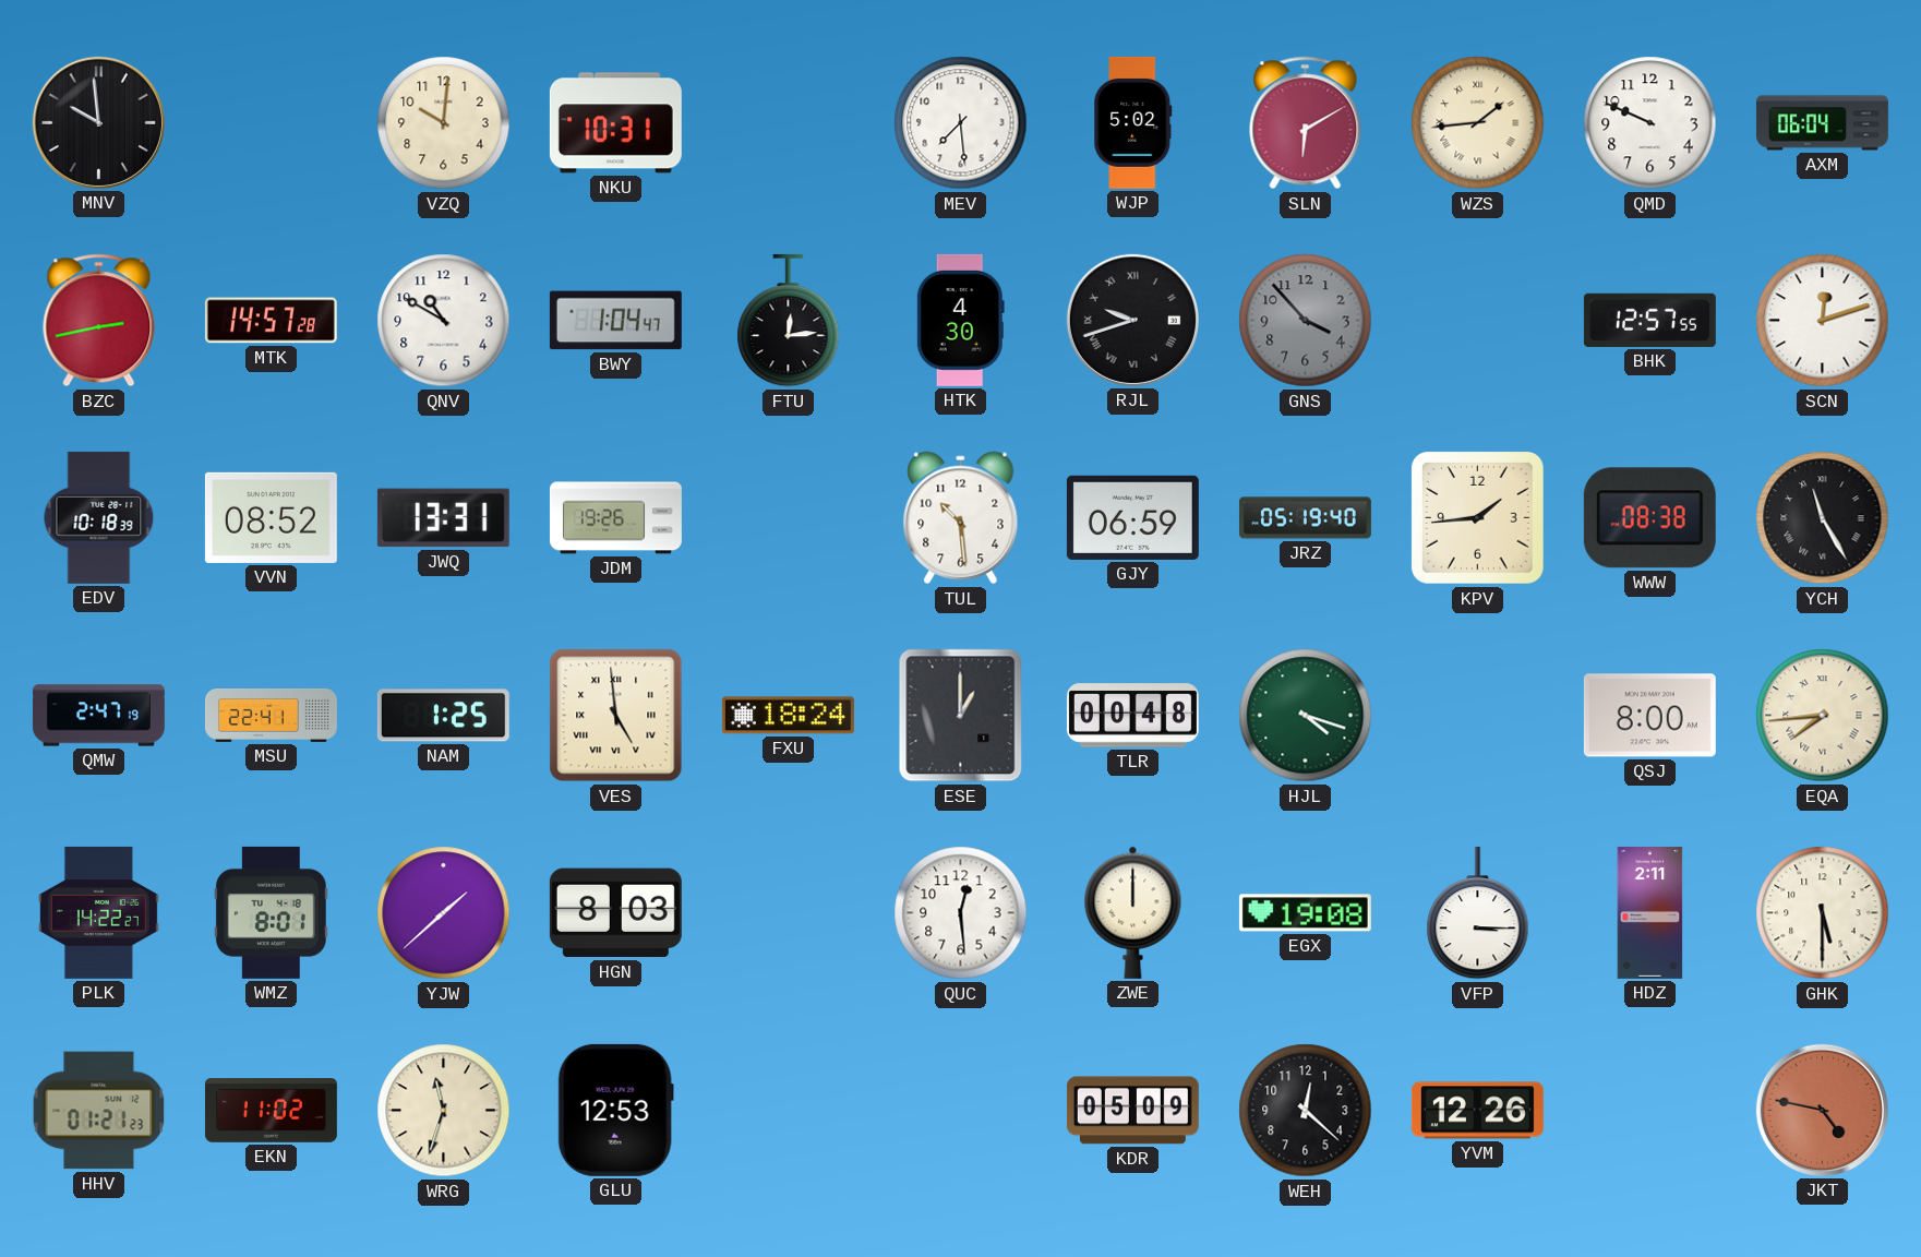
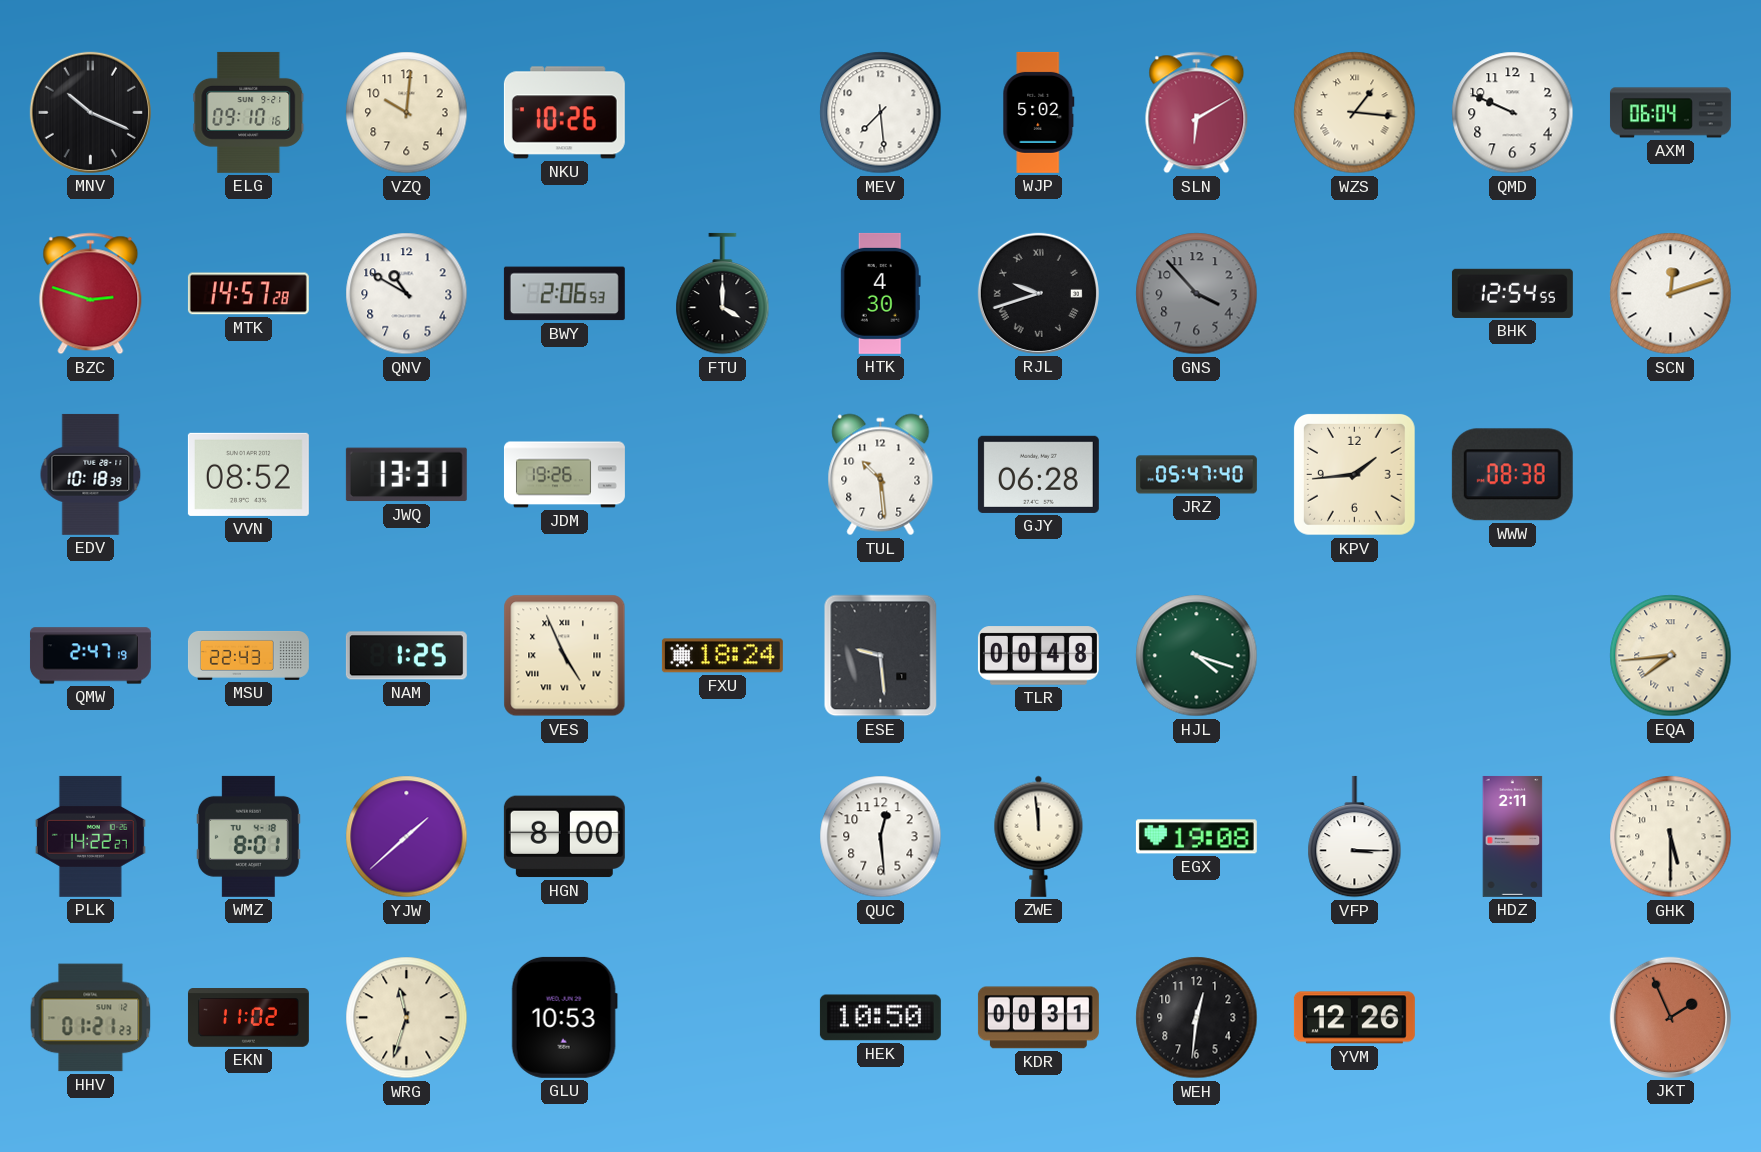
MNV: 9:59 -> 10:19 (90, 112)
ELG: none -> 09:10 (249, 112)
NKU: 10:31 -> 10:26 (564, 113)
WZS: 1:44 -> 1:16 (1355, 113)
BZC: 2:43 -> 2:48 (91, 294)
BWY: 1:04 -> 2:06 (564, 294)
FTU: 12:14 -> 4:00 (723, 294)
BHK: 12:57 -> 12:54 (1512, 293)
GJY: 06:59 -> 06:28 (1038, 474)
JRZ: 05:19 -> 05:47 (1196, 475)
YCH: 11:25 -> none (1823, 518)
MSU: 22:41 -> 22:43 (248, 655)
VES: 4:59 -> 4:56 (565, 656)
ESE: 1:00 -> 9:29 (881, 656)
QSJ: 8:00 -> none (1649, 716)
HGN: 8:03 -> 8:00 (564, 837)
ZWE: 12:00 -> 11:59 (1039, 836)
GLU: 12:53 -> 10:53 (564, 1017)
HEK: none -> 10:50 (880, 1018)
KDR: 05:09 -> 00:31 (1038, 1018)
WEH: 12:22 -> 12:31 (1197, 1018)
JKT: 4:47 -> 1:56 (1670, 1017)
